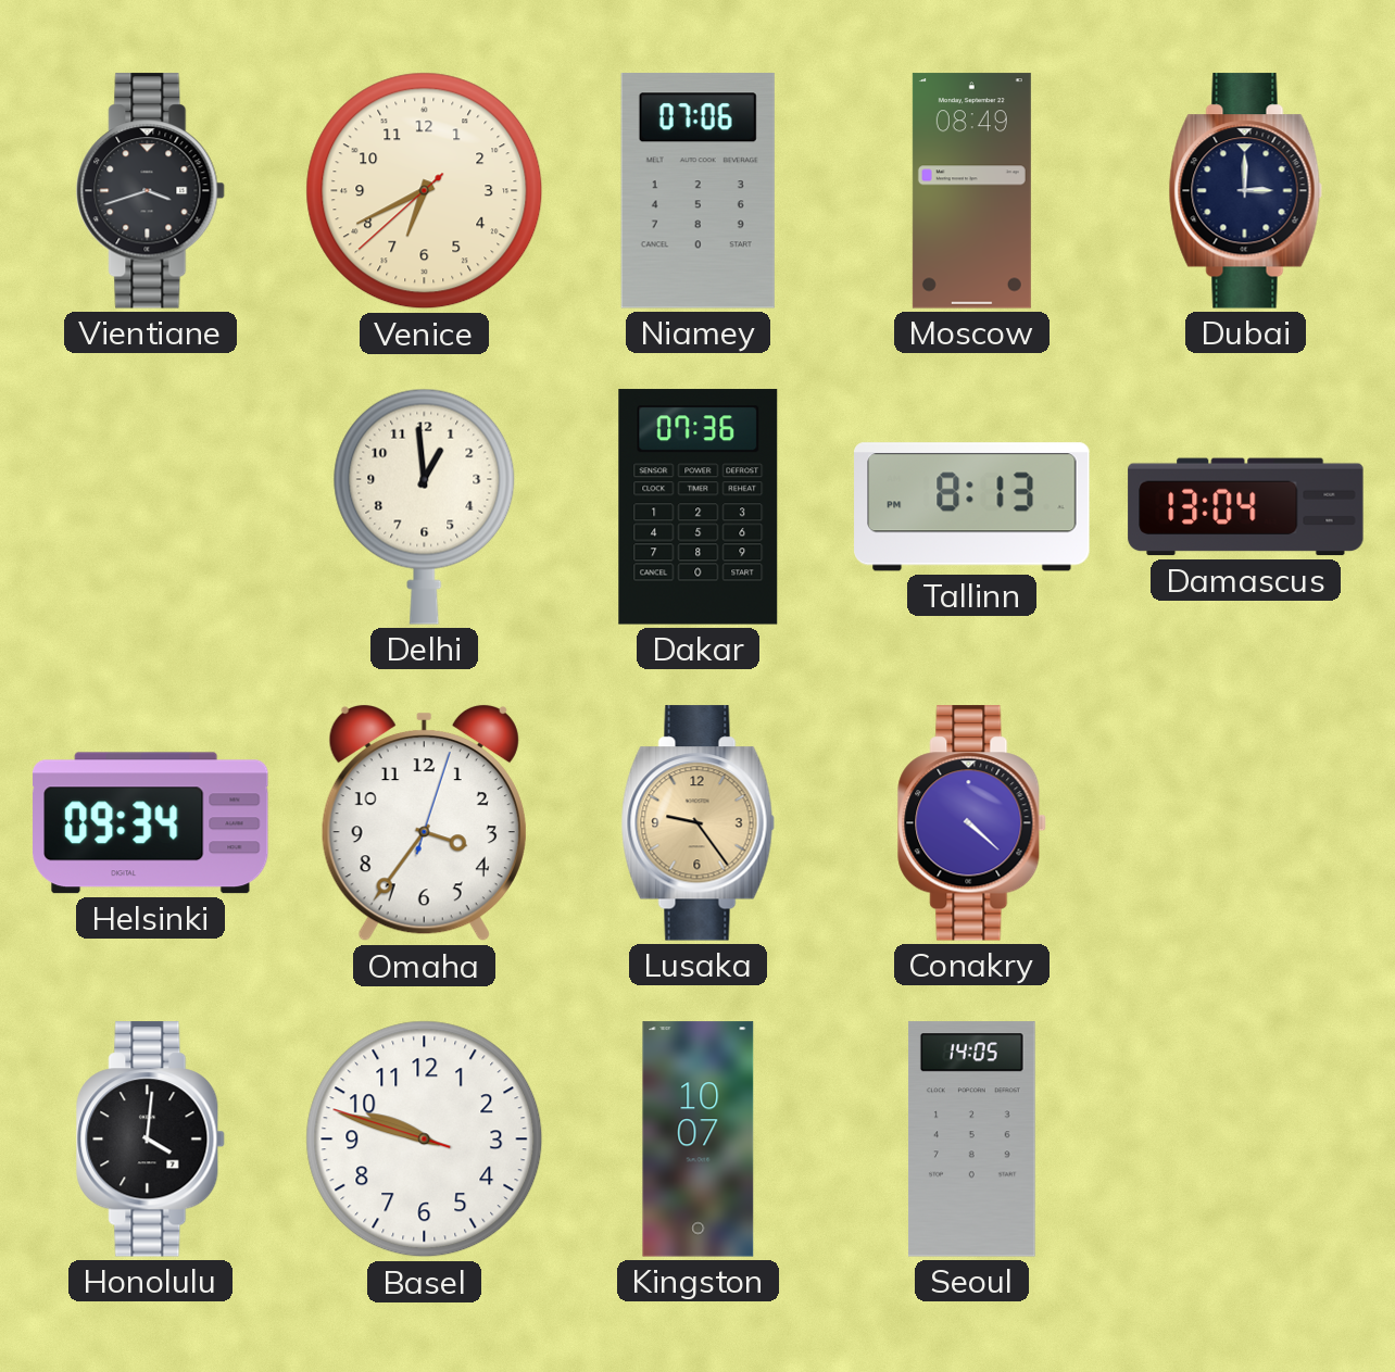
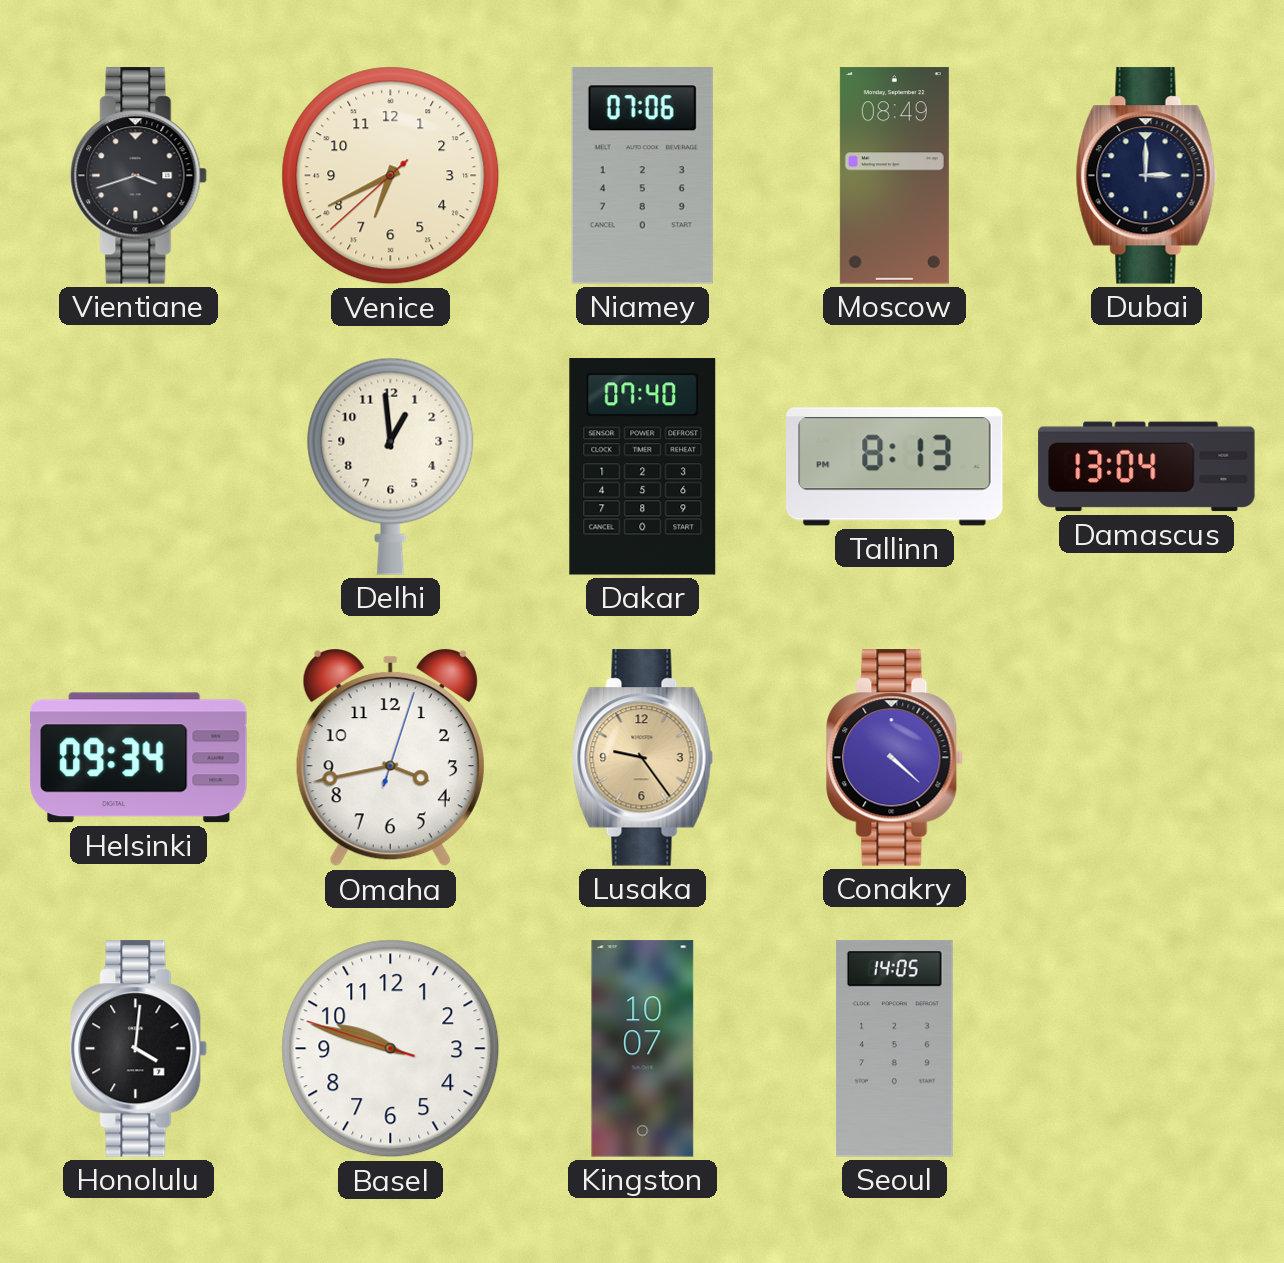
Dakar: 07:36 -> 07:40 (643, 467)
Omaha: 3:36 -> 3:43 (390, 758)
